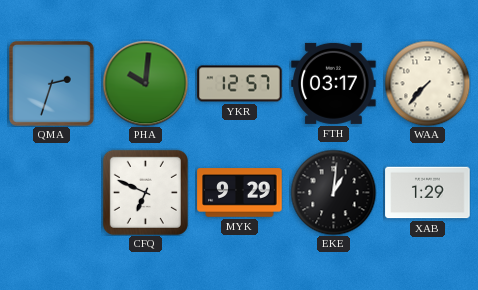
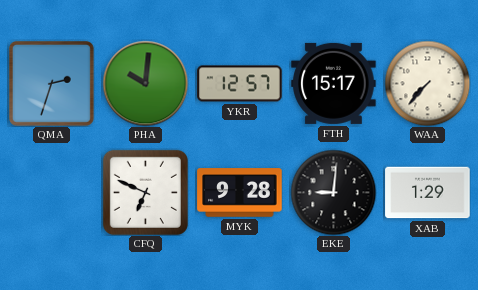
FTH: 03:17 -> 15:17 (334, 83)
MYK: 9:29 -> 9:28 (240, 193)
EKE: 1:01 -> 9:01 (333, 192)
